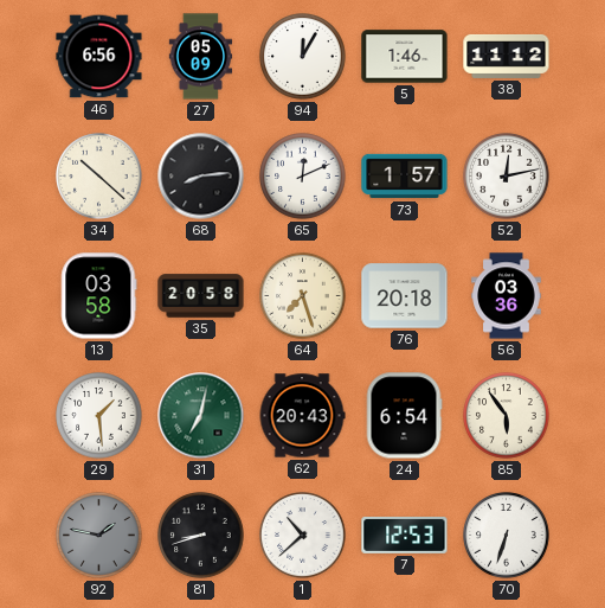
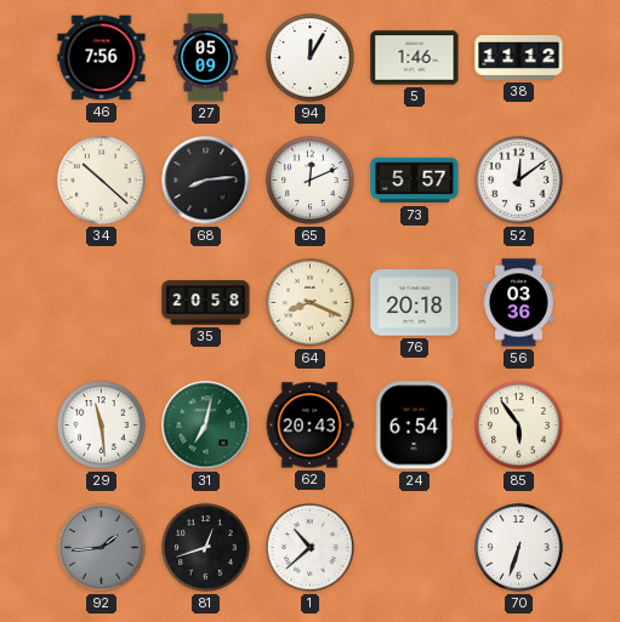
46: 6:56 -> 7:56 (102, 58)
73: 1:57 -> 5:57 (415, 181)
52: 12:13 -> 12:09 (519, 181)
13: 03:58 -> none (99, 296)
64: 7:27 -> 8:19 (311, 303)
29: 1:29 -> 11:29 (102, 426)
92: 1:47 -> 1:44 (102, 548)
81: 8:42 -> 12:42 (206, 548)
7: 12:53 -> none (405, 535)
